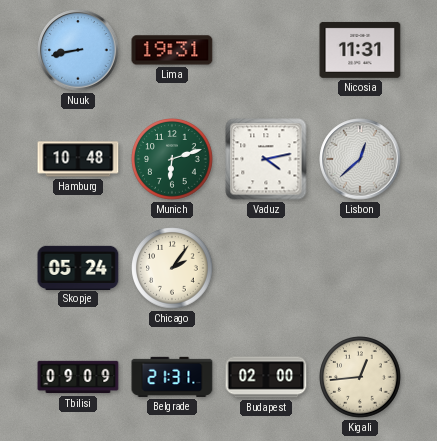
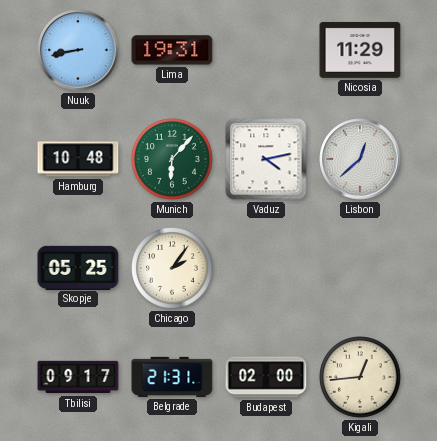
Nicosia: 11:31 -> 11:29 (360, 50)
Munich: 6:12 -> 6:07 (172, 159)
Skopje: 05:24 -> 05:25 (78, 267)
Tbilisi: 09:09 -> 09:17 (78, 377)
